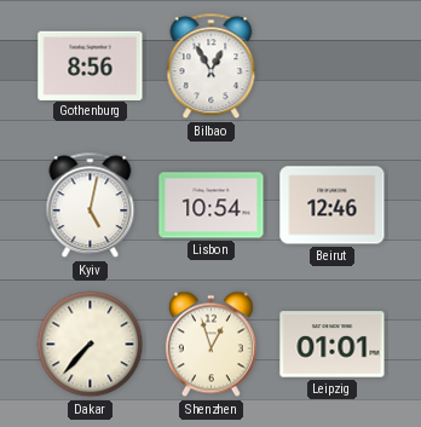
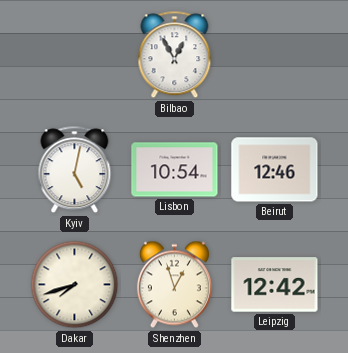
Gothenburg: 8:56 -> none (91, 65)
Dakar: 7:37 -> 7:42 (75, 285)
Leipzig: 01:01 -> 12:42 (275, 285)
